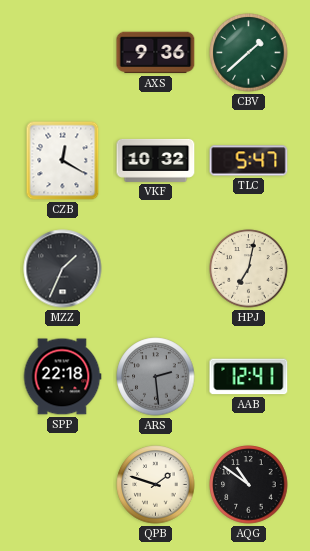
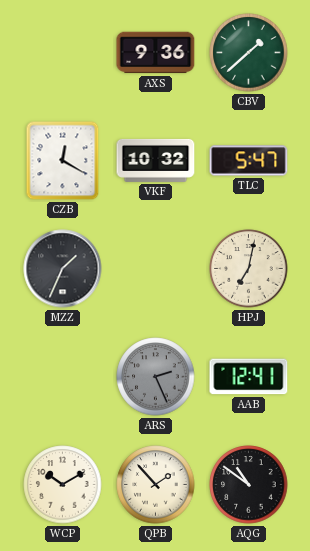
SPP: 22:18 -> none (62, 377)
ARS: 2:29 -> 2:26 (156, 377)
WCP: none -> 10:10 (63, 485)
QPB: 1:48 -> 1:53 (156, 485)
